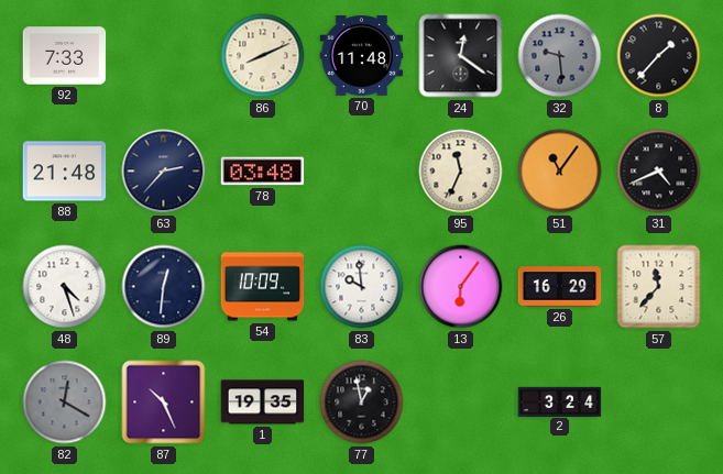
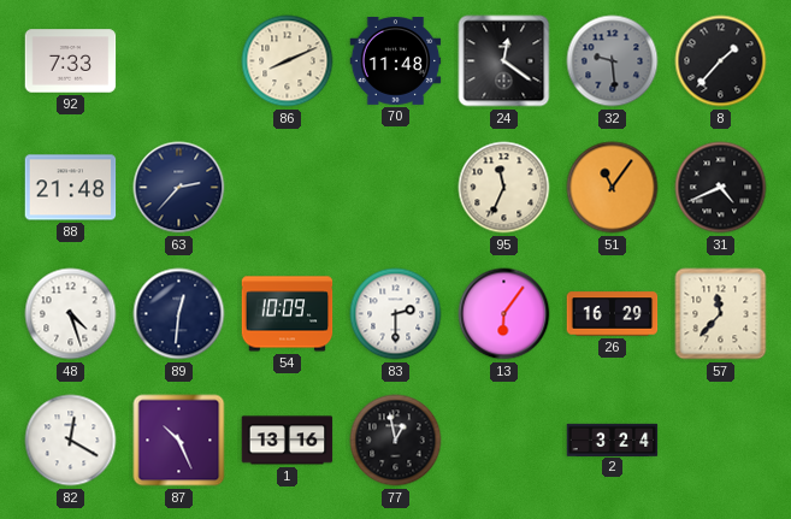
78: 03:48 -> none (263, 172)
83: 9:59 -> 2:30 (396, 314)
82 dial: grey -> white (71, 441)
1: 19:35 -> 13:16 (288, 441)
